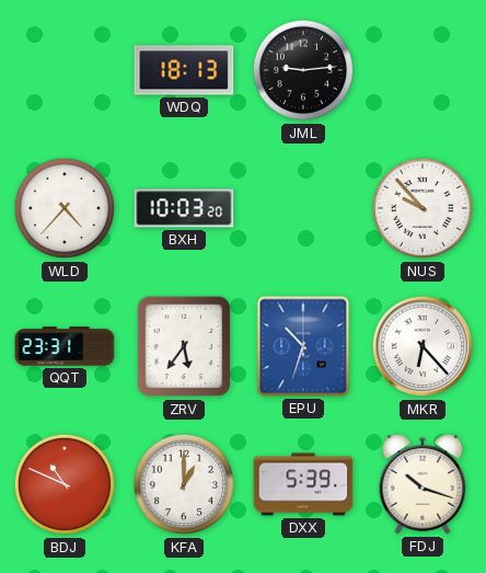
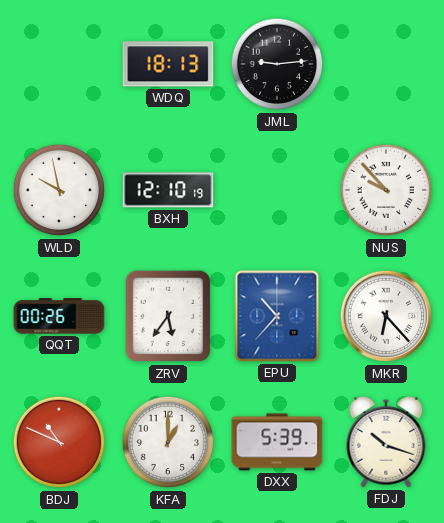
WLD: 4:37 -> 9:58 (59, 190)
BXH: 10:03 -> 12:10 (168, 190)
QQT: 23:31 -> 00:26 (59, 316)
EPU: 10:33 -> 10:37 (277, 316)
